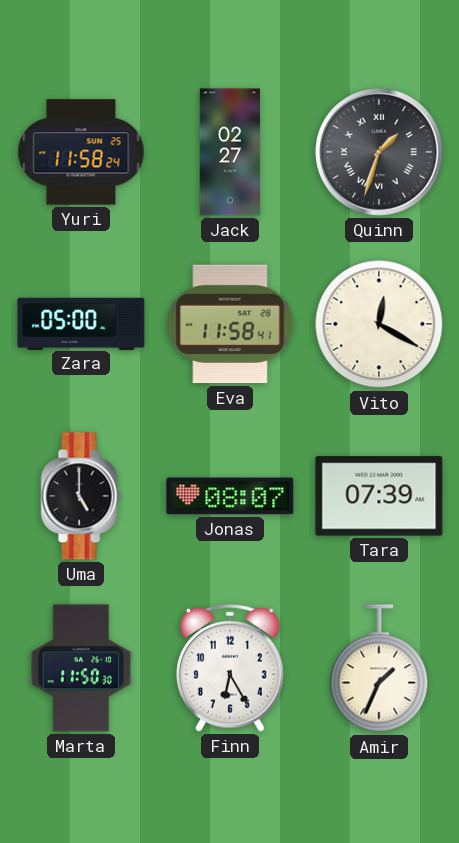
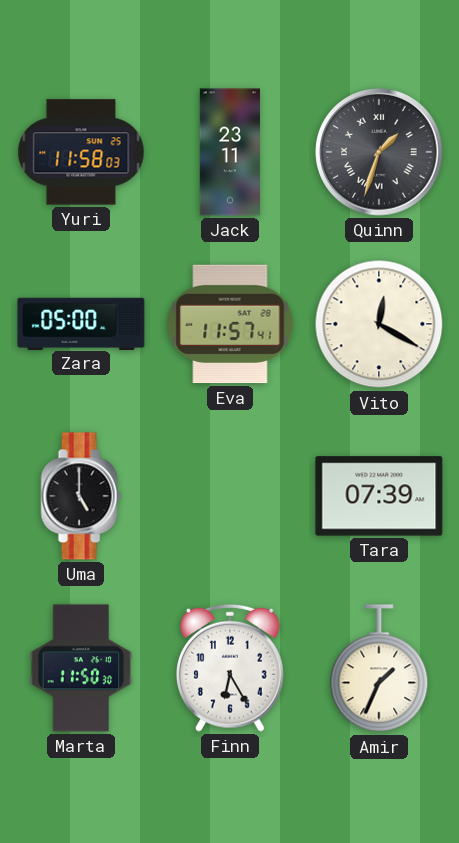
Yuri: 11:58:24 -> 11:58:03 (81, 152)
Jack: 02:27 -> 23:11 (230, 152)
Eva: 11:58 -> 11:57 (230, 324)
Jonas: 08:07 -> none (230, 496)
